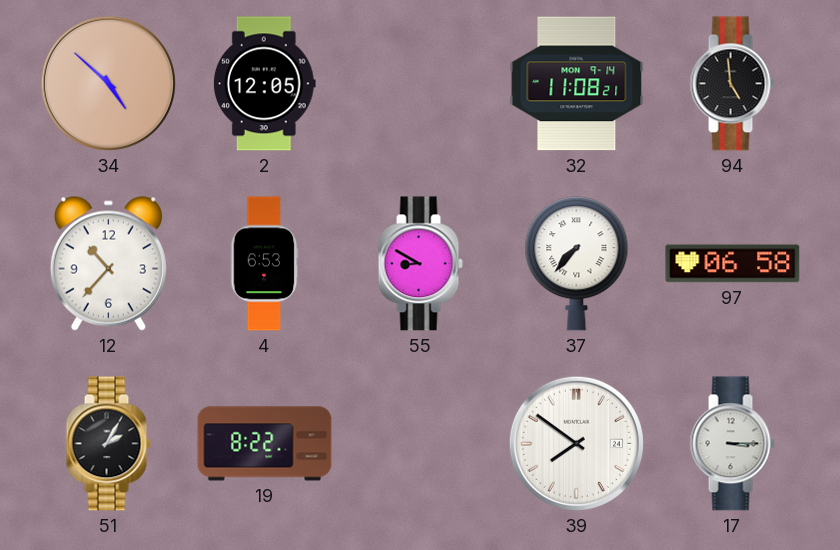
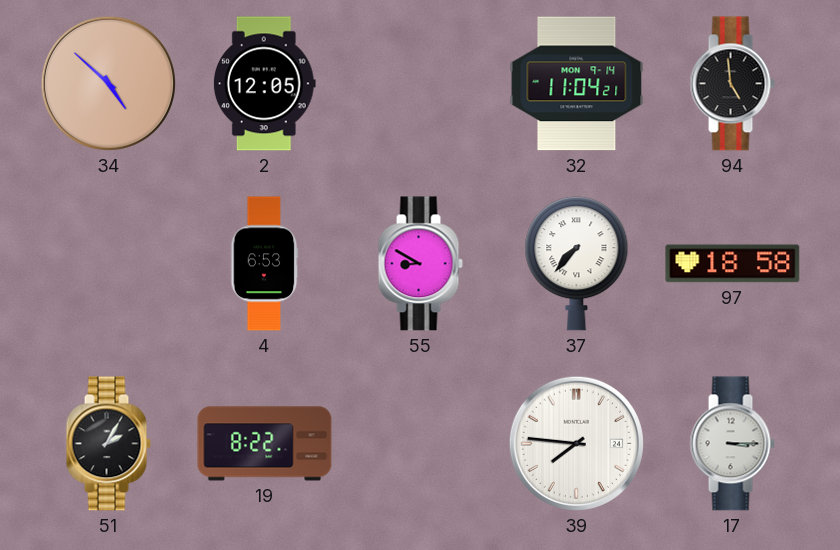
32: 11:08 -> 11:04 (577, 84)
12: 10:37 -> none (108, 263)
97: 06:58 -> 18:58 (733, 264)
39: 7:51 -> 7:46 (576, 443)
